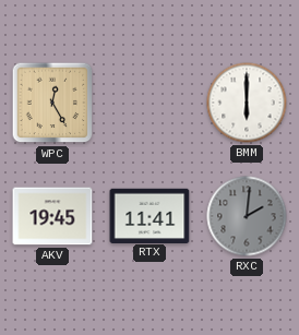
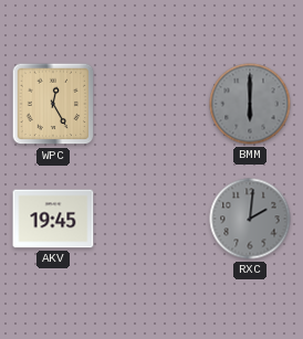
BMM dial: white -> grey (250, 104)
RTX: 11:41 -> none (149, 215)
